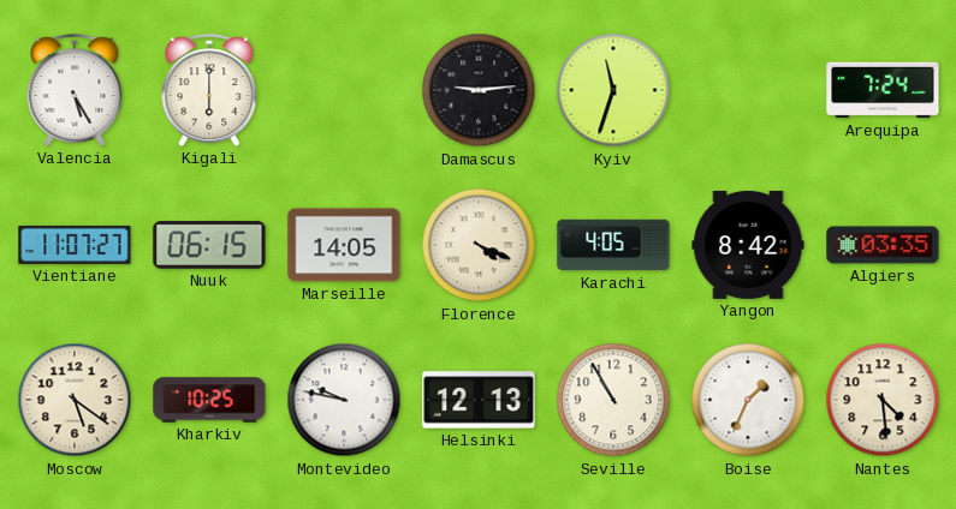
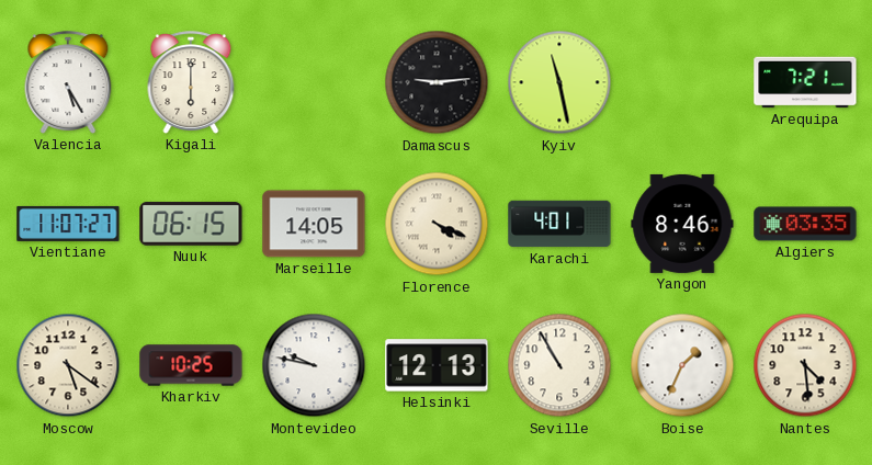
Kyiv: 11:33 -> 11:28 (559, 82)
Arequipa: 7:24 -> 7:21 (805, 82)
Karachi: 4:05 -> 4:01 (559, 224)
Yangon: 8:42 -> 8:46 (682, 224)
